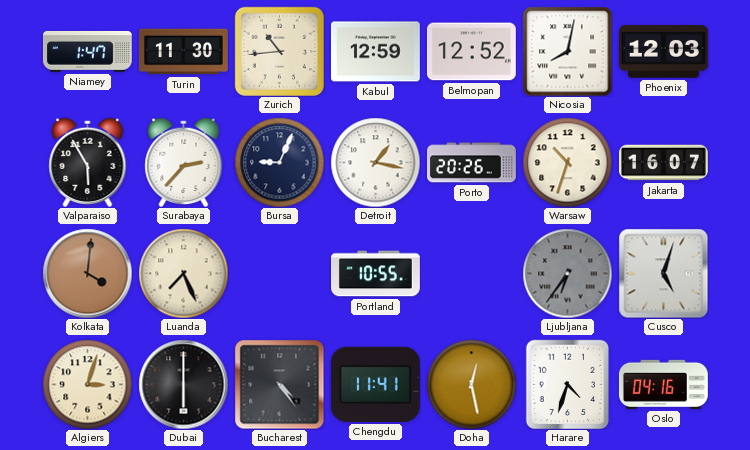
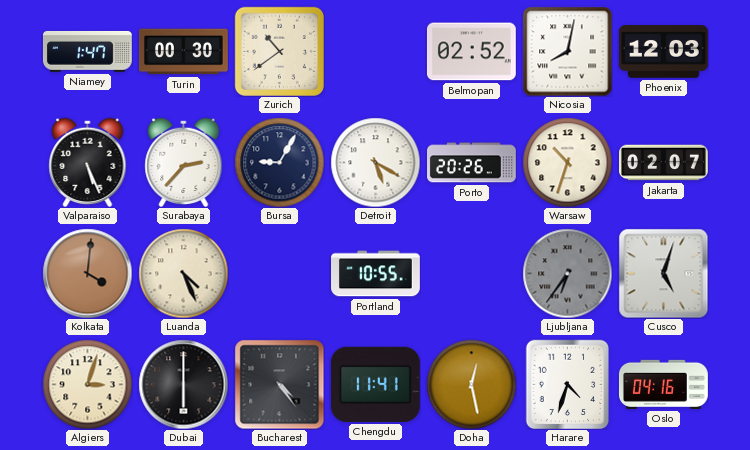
Turin: 11:30 -> 00:30 (184, 52)
Zurich: 10:44 -> 10:39 (279, 51)
Kabul: 12:59 -> none (375, 52)
Belmopan: 12:52 -> 02:52 (471, 52)
Valparaiso: 5:55 -> 5:26 (88, 162)
Bursa: 9:04 -> 9:05 (279, 162)
Detroit: 1:17 -> 5:20 (375, 162)
Jakarta: 16:07 -> 02:07 (664, 163)
Luanda: 7:26 -> 4:26 (183, 273)
